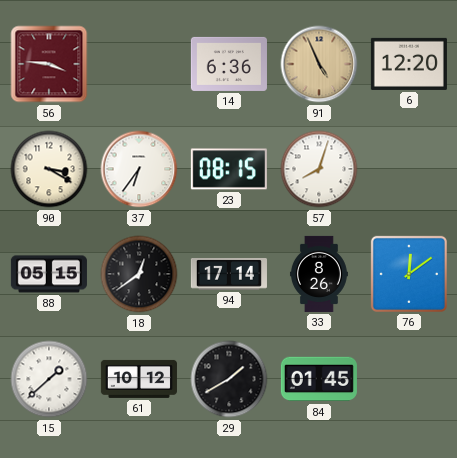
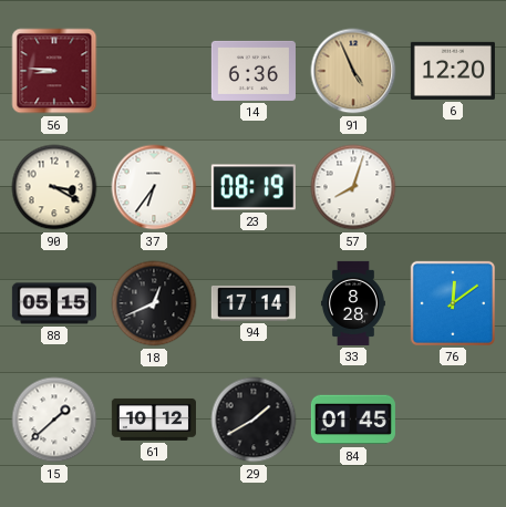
56: 3:46 -> 8:46 (54, 71)
23: 08:15 -> 08:19 (254, 187)
18: 12:39 -> 12:41 (154, 303)
33: 8:26 -> 8:28 (353, 303)
